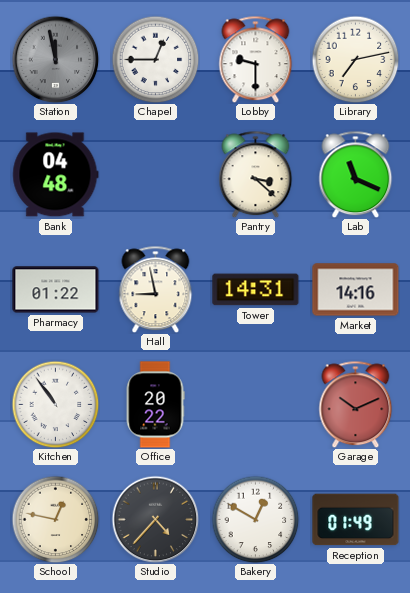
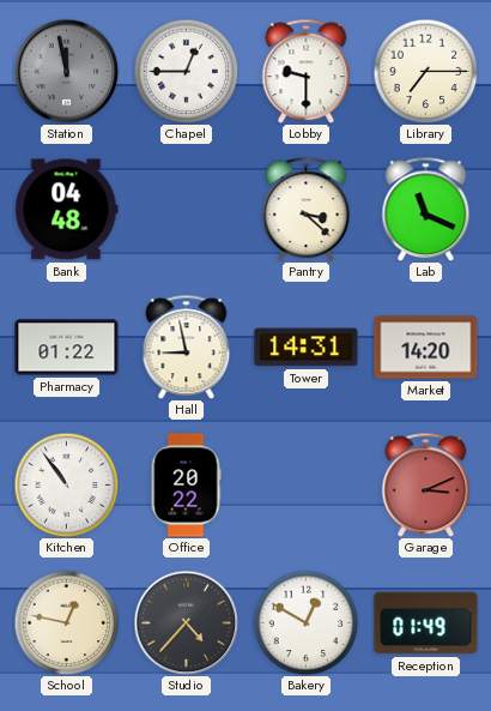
Library: 7:13 -> 7:15 (425, 71)
Market: 14:16 -> 14:20 (426, 348)
Garage: 10:11 -> 3:11 (426, 484)
